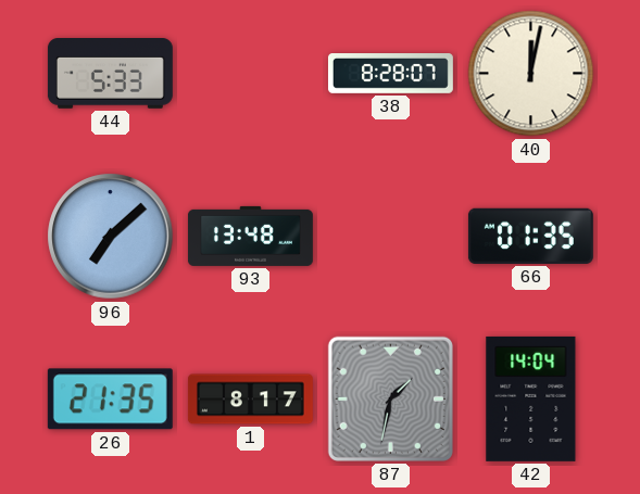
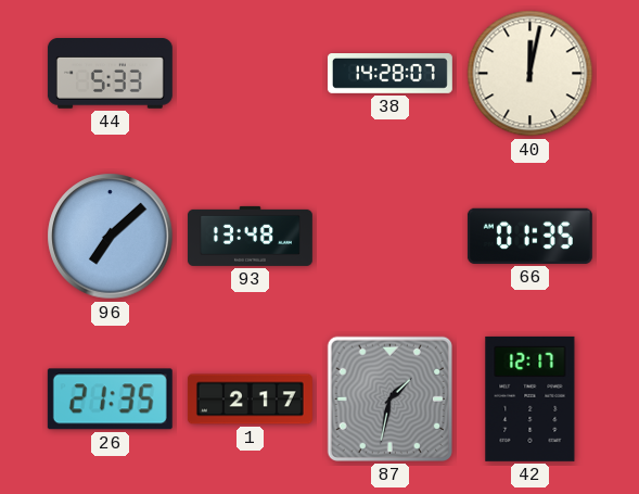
38: 8:28 -> 14:28 (389, 74)
1: 8:17 -> 2:17 (250, 400)
42: 14:04 -> 12:17 (531, 398)
